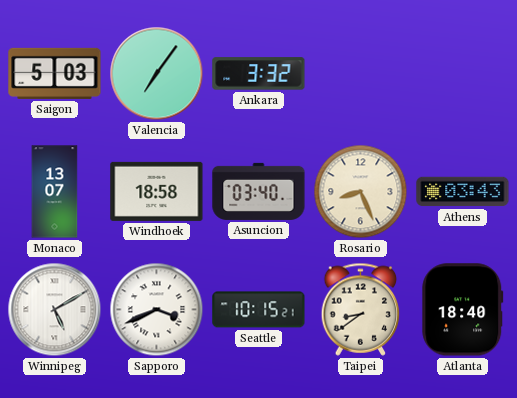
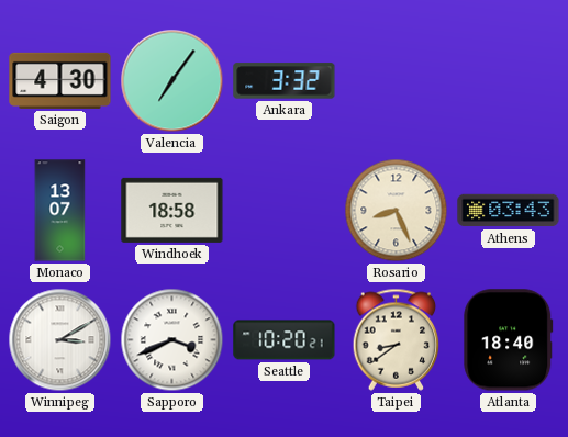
Saigon: 5:03 -> 4:30 (60, 80)
Asuncion: 03:40 -> none (259, 191)
Winnipeg: 5:10 -> 3:10 (60, 340)
Seattle: 10:15 -> 10:20 (285, 340)
